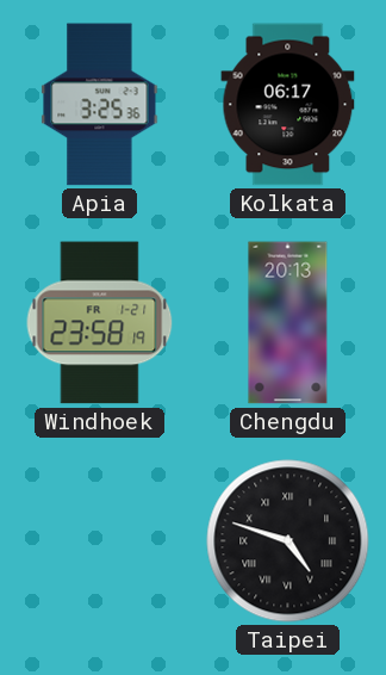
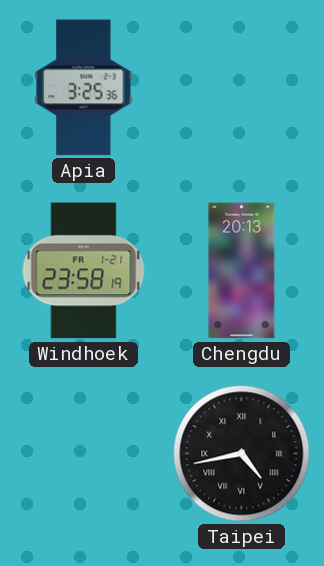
Kolkata: 06:17 -> none (288, 105)
Taipei: 4:48 -> 4:43 (242, 454)
